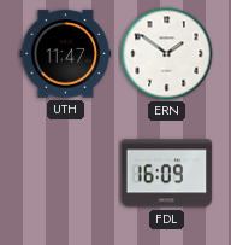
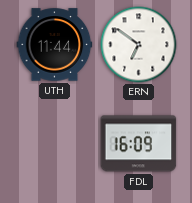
UTH: 11:47 -> 11:44 (55, 45)
ERN: 1:51 -> 6:51 (139, 45)
